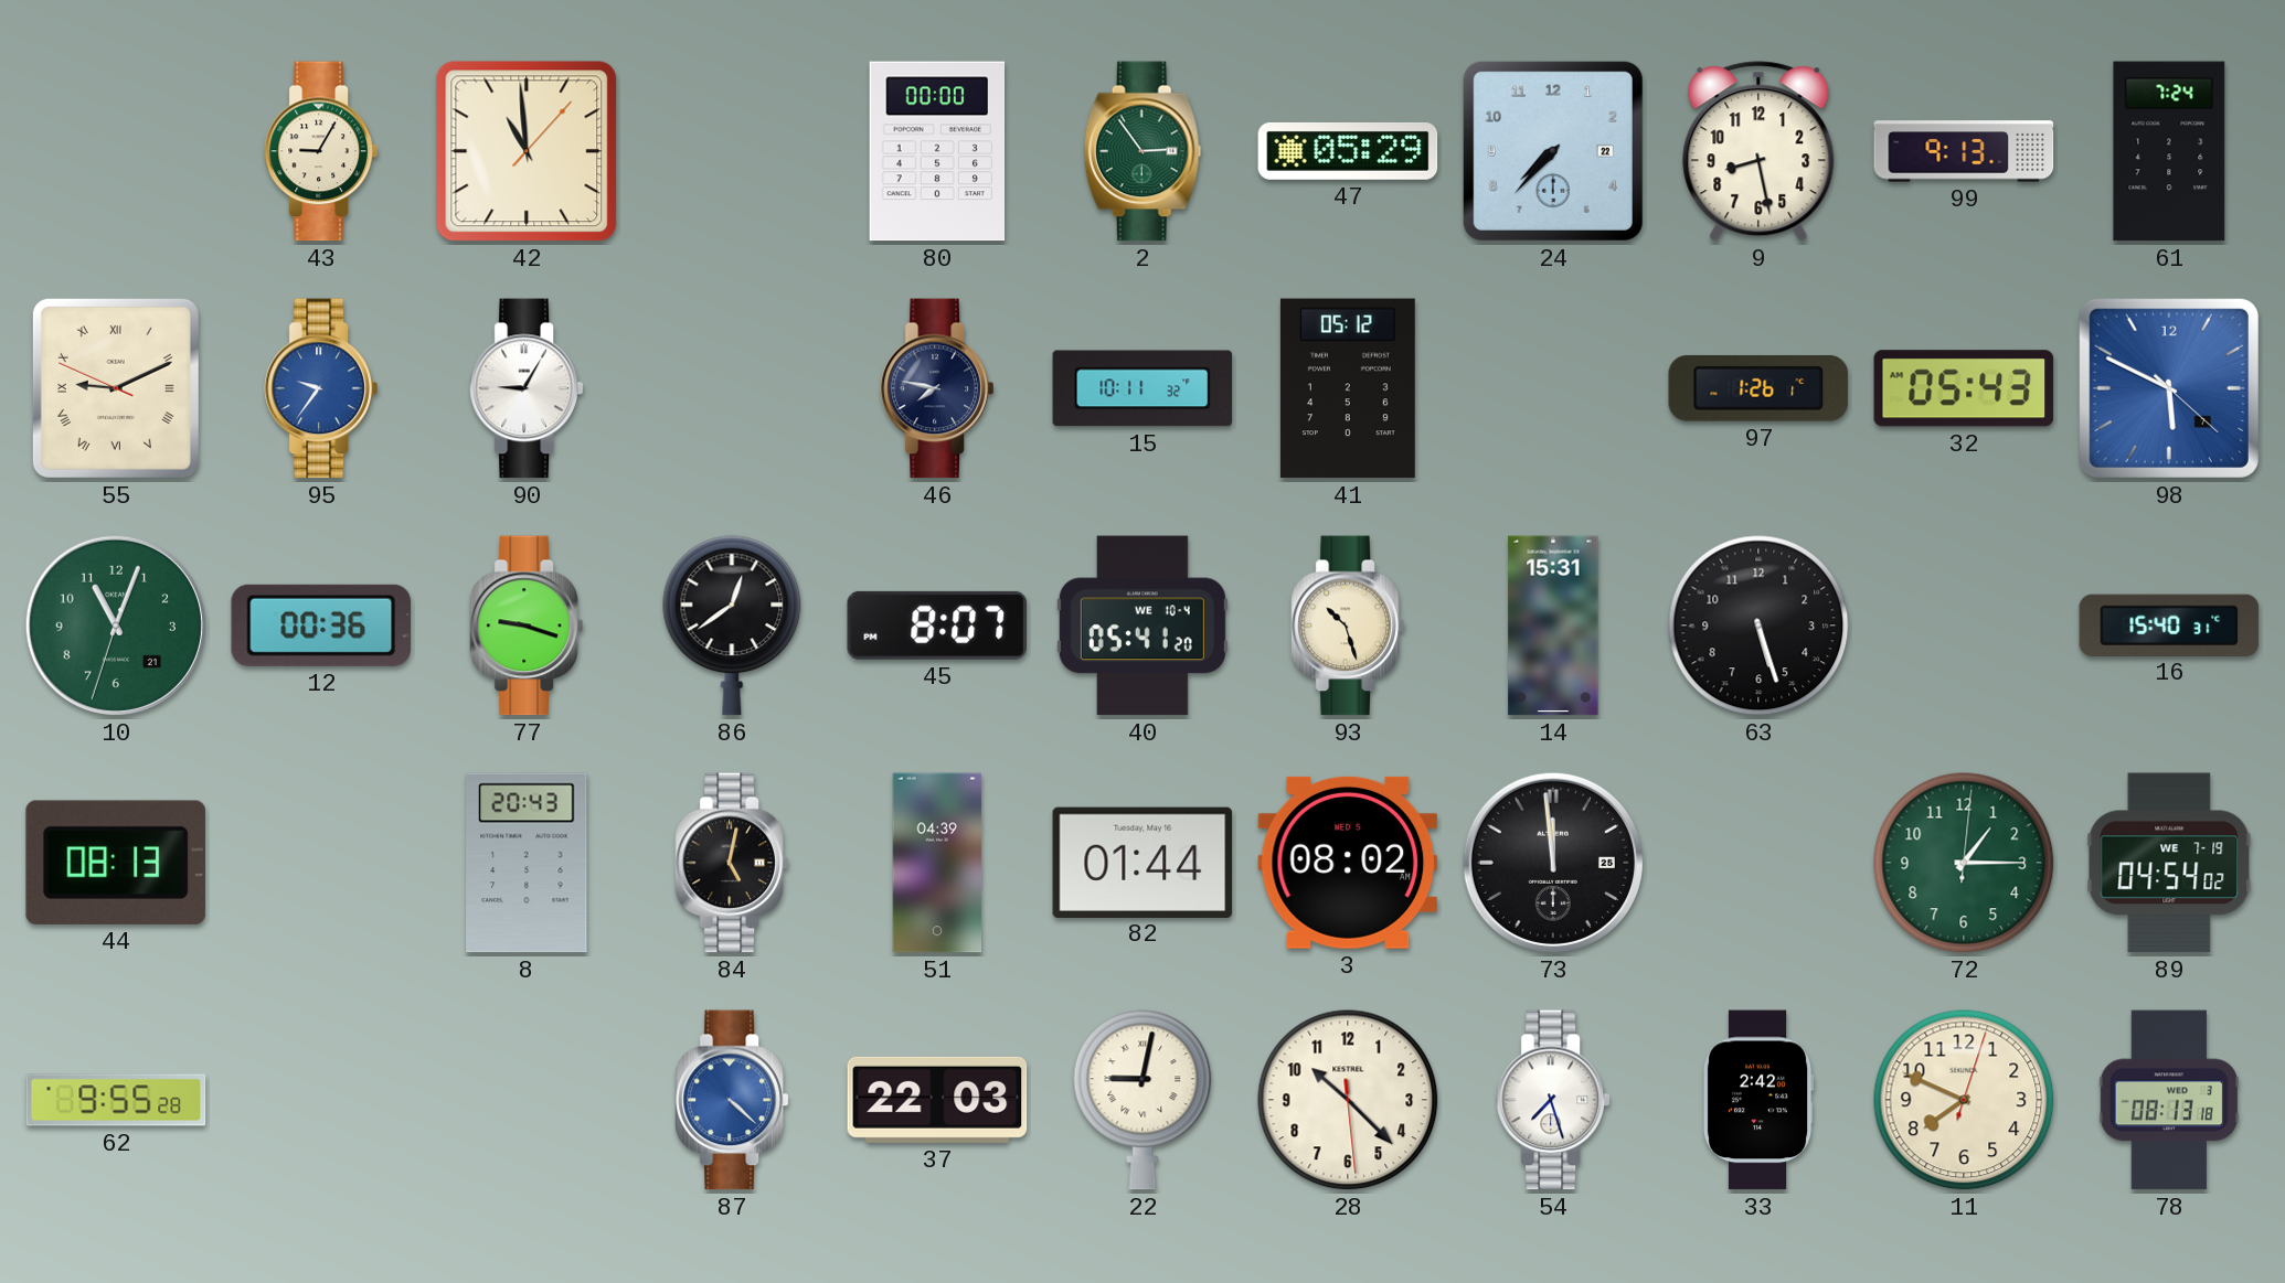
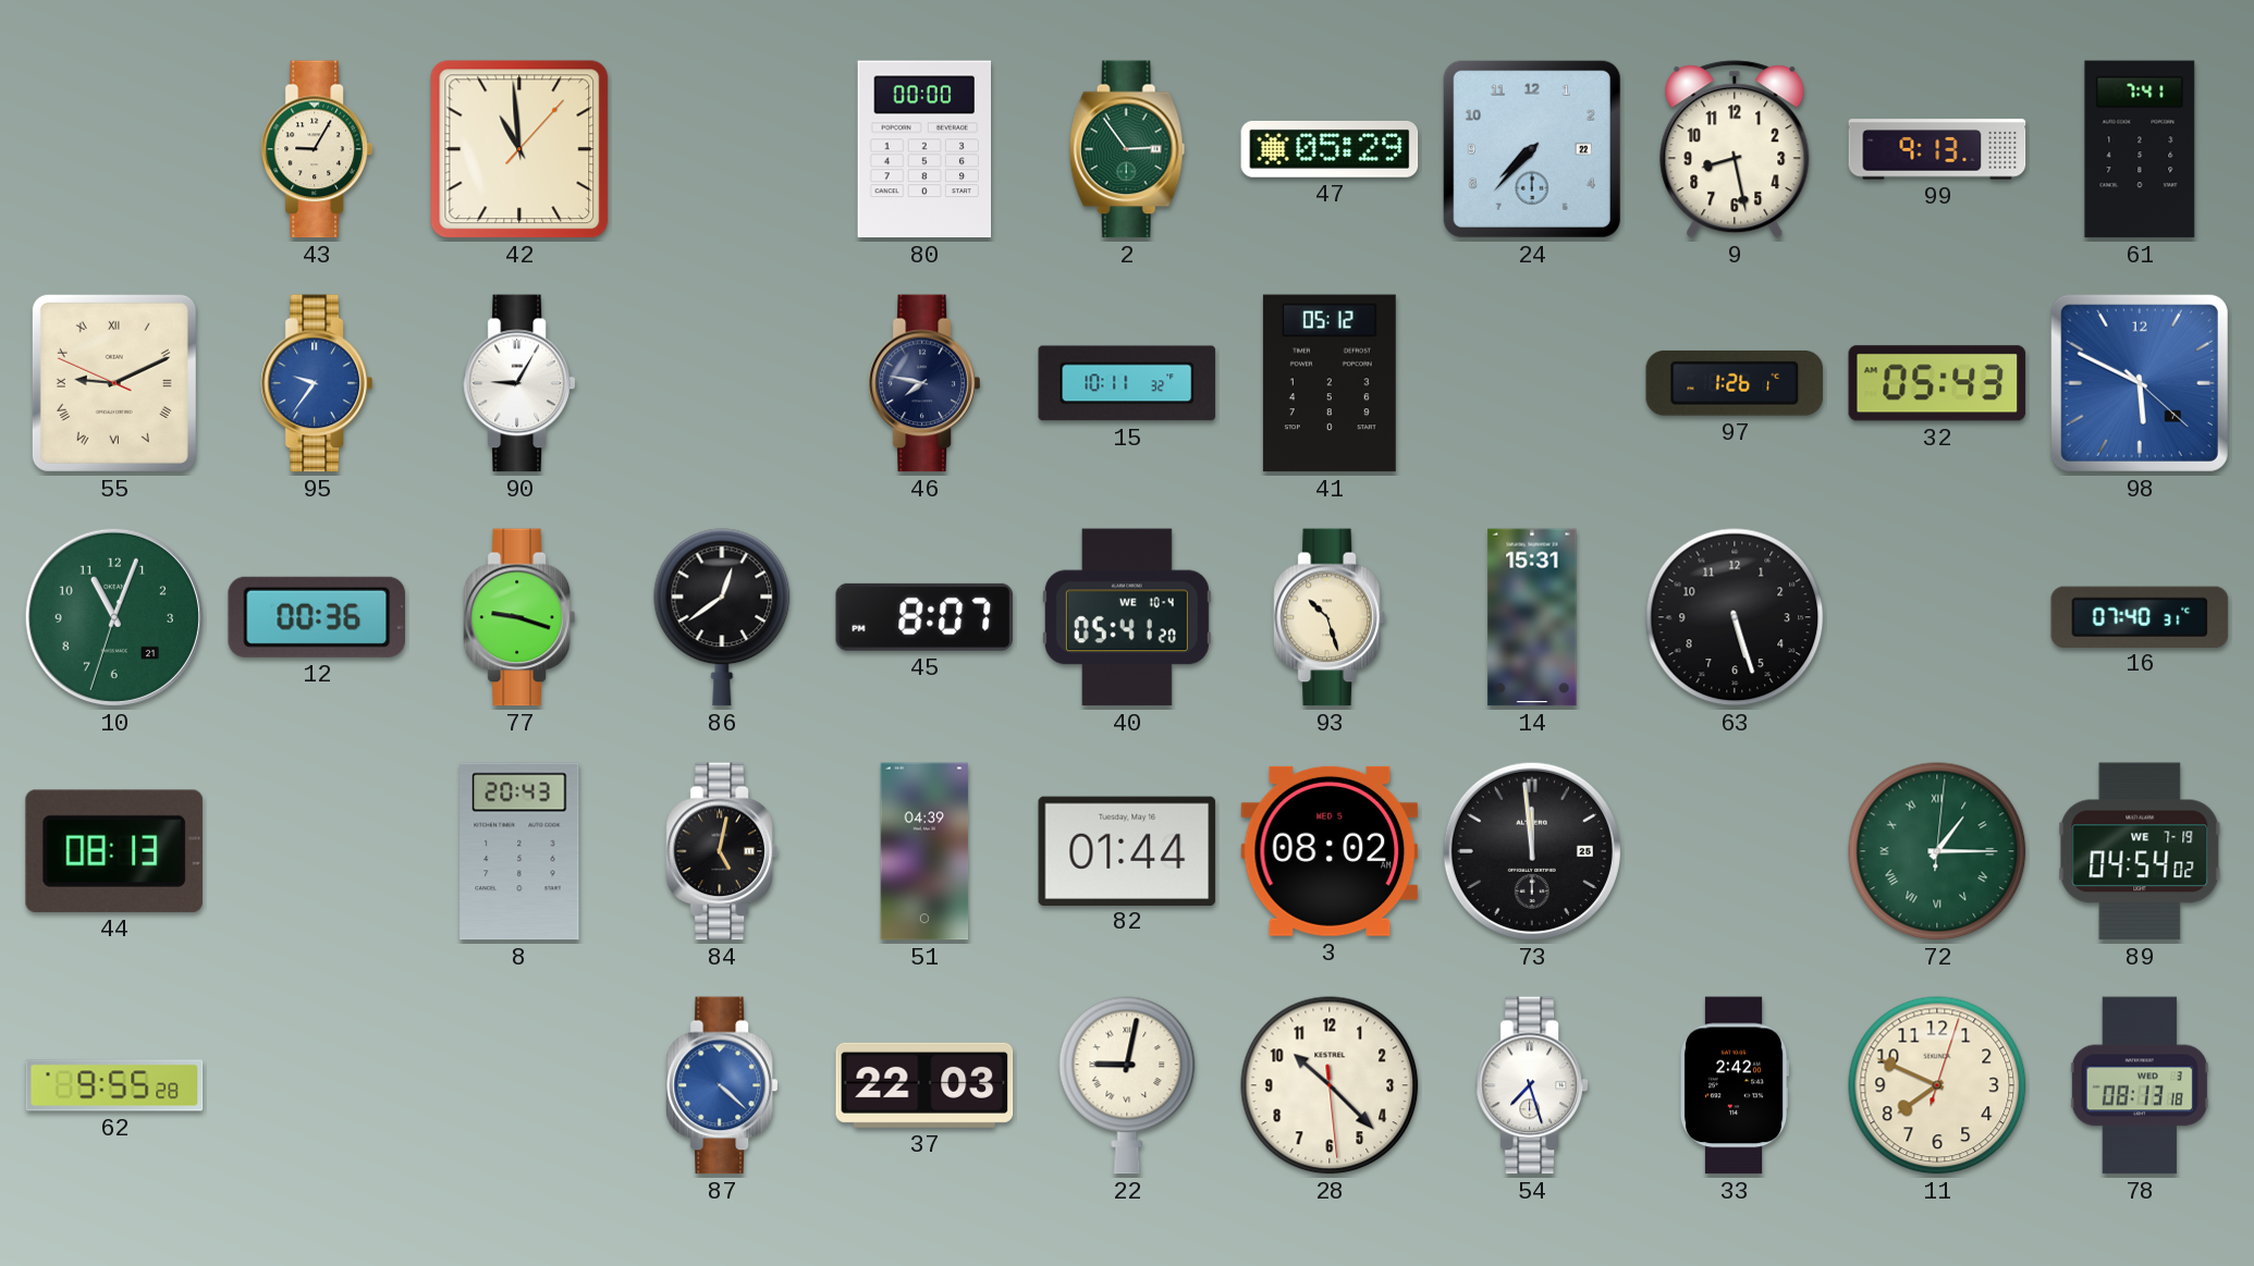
61: 7:24 -> 7:41 (2140, 149)
16: 15:40 -> 07:40 (2140, 616)
72 numerals: Arabic -> Roman (1937, 851)
